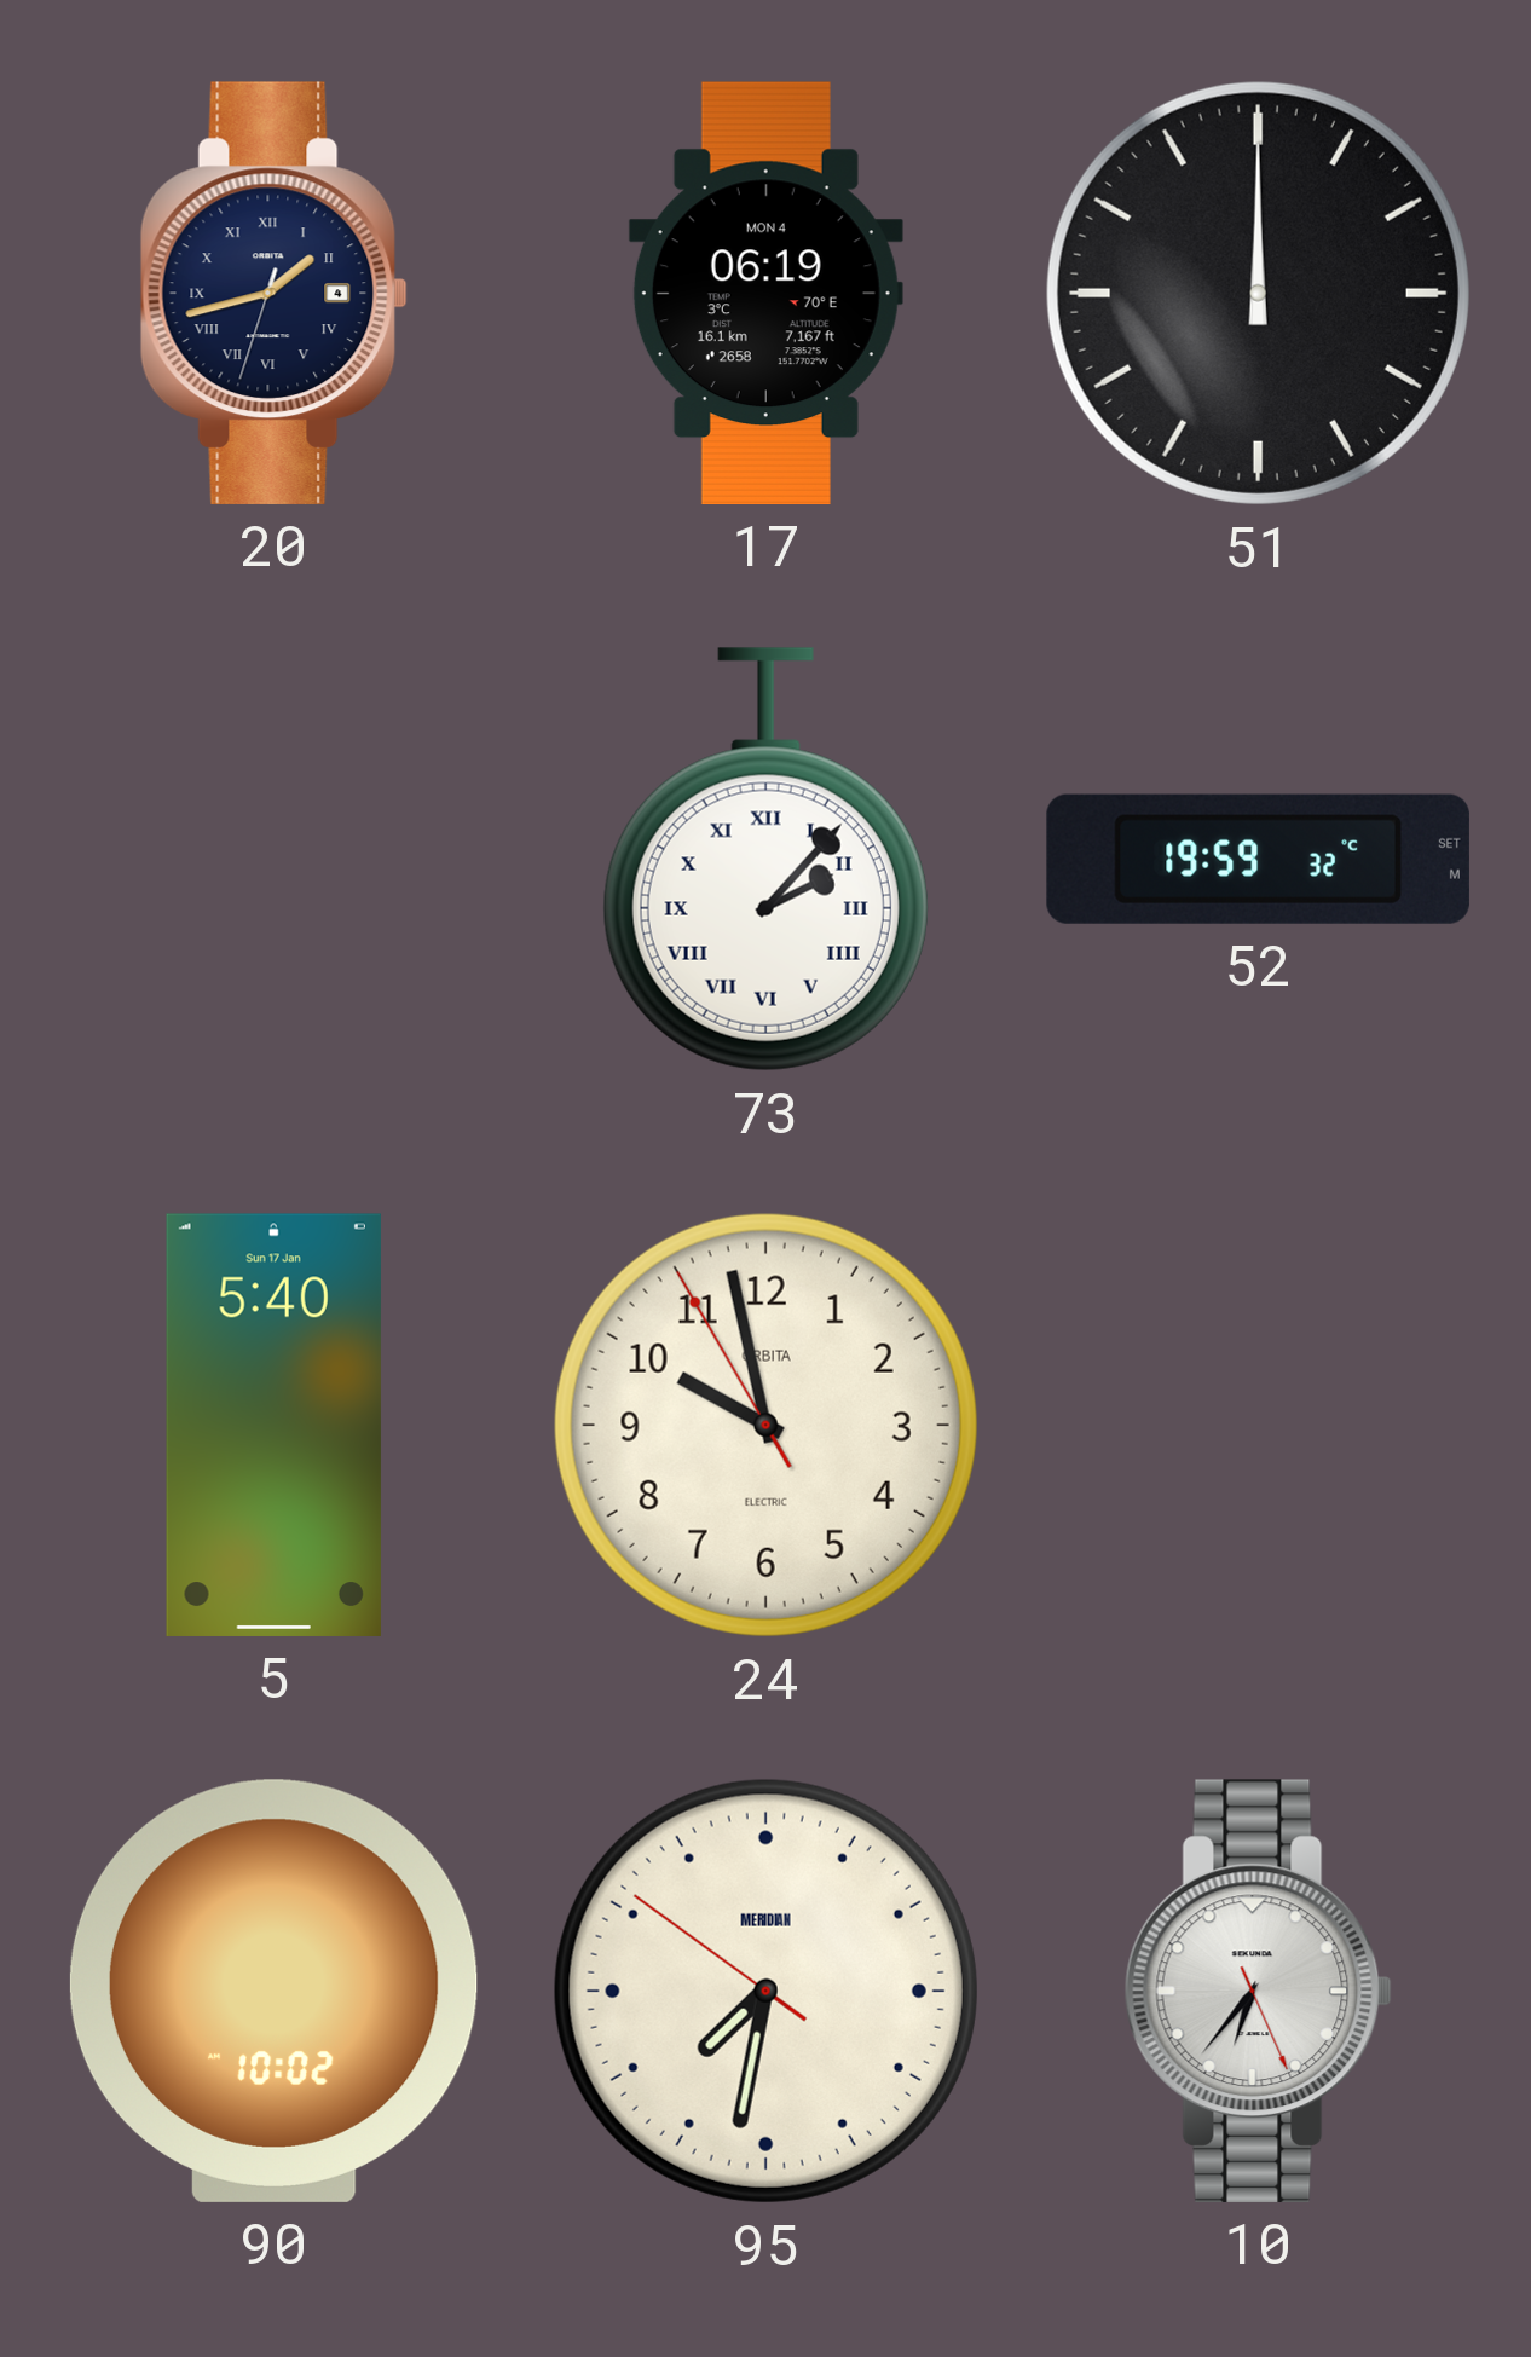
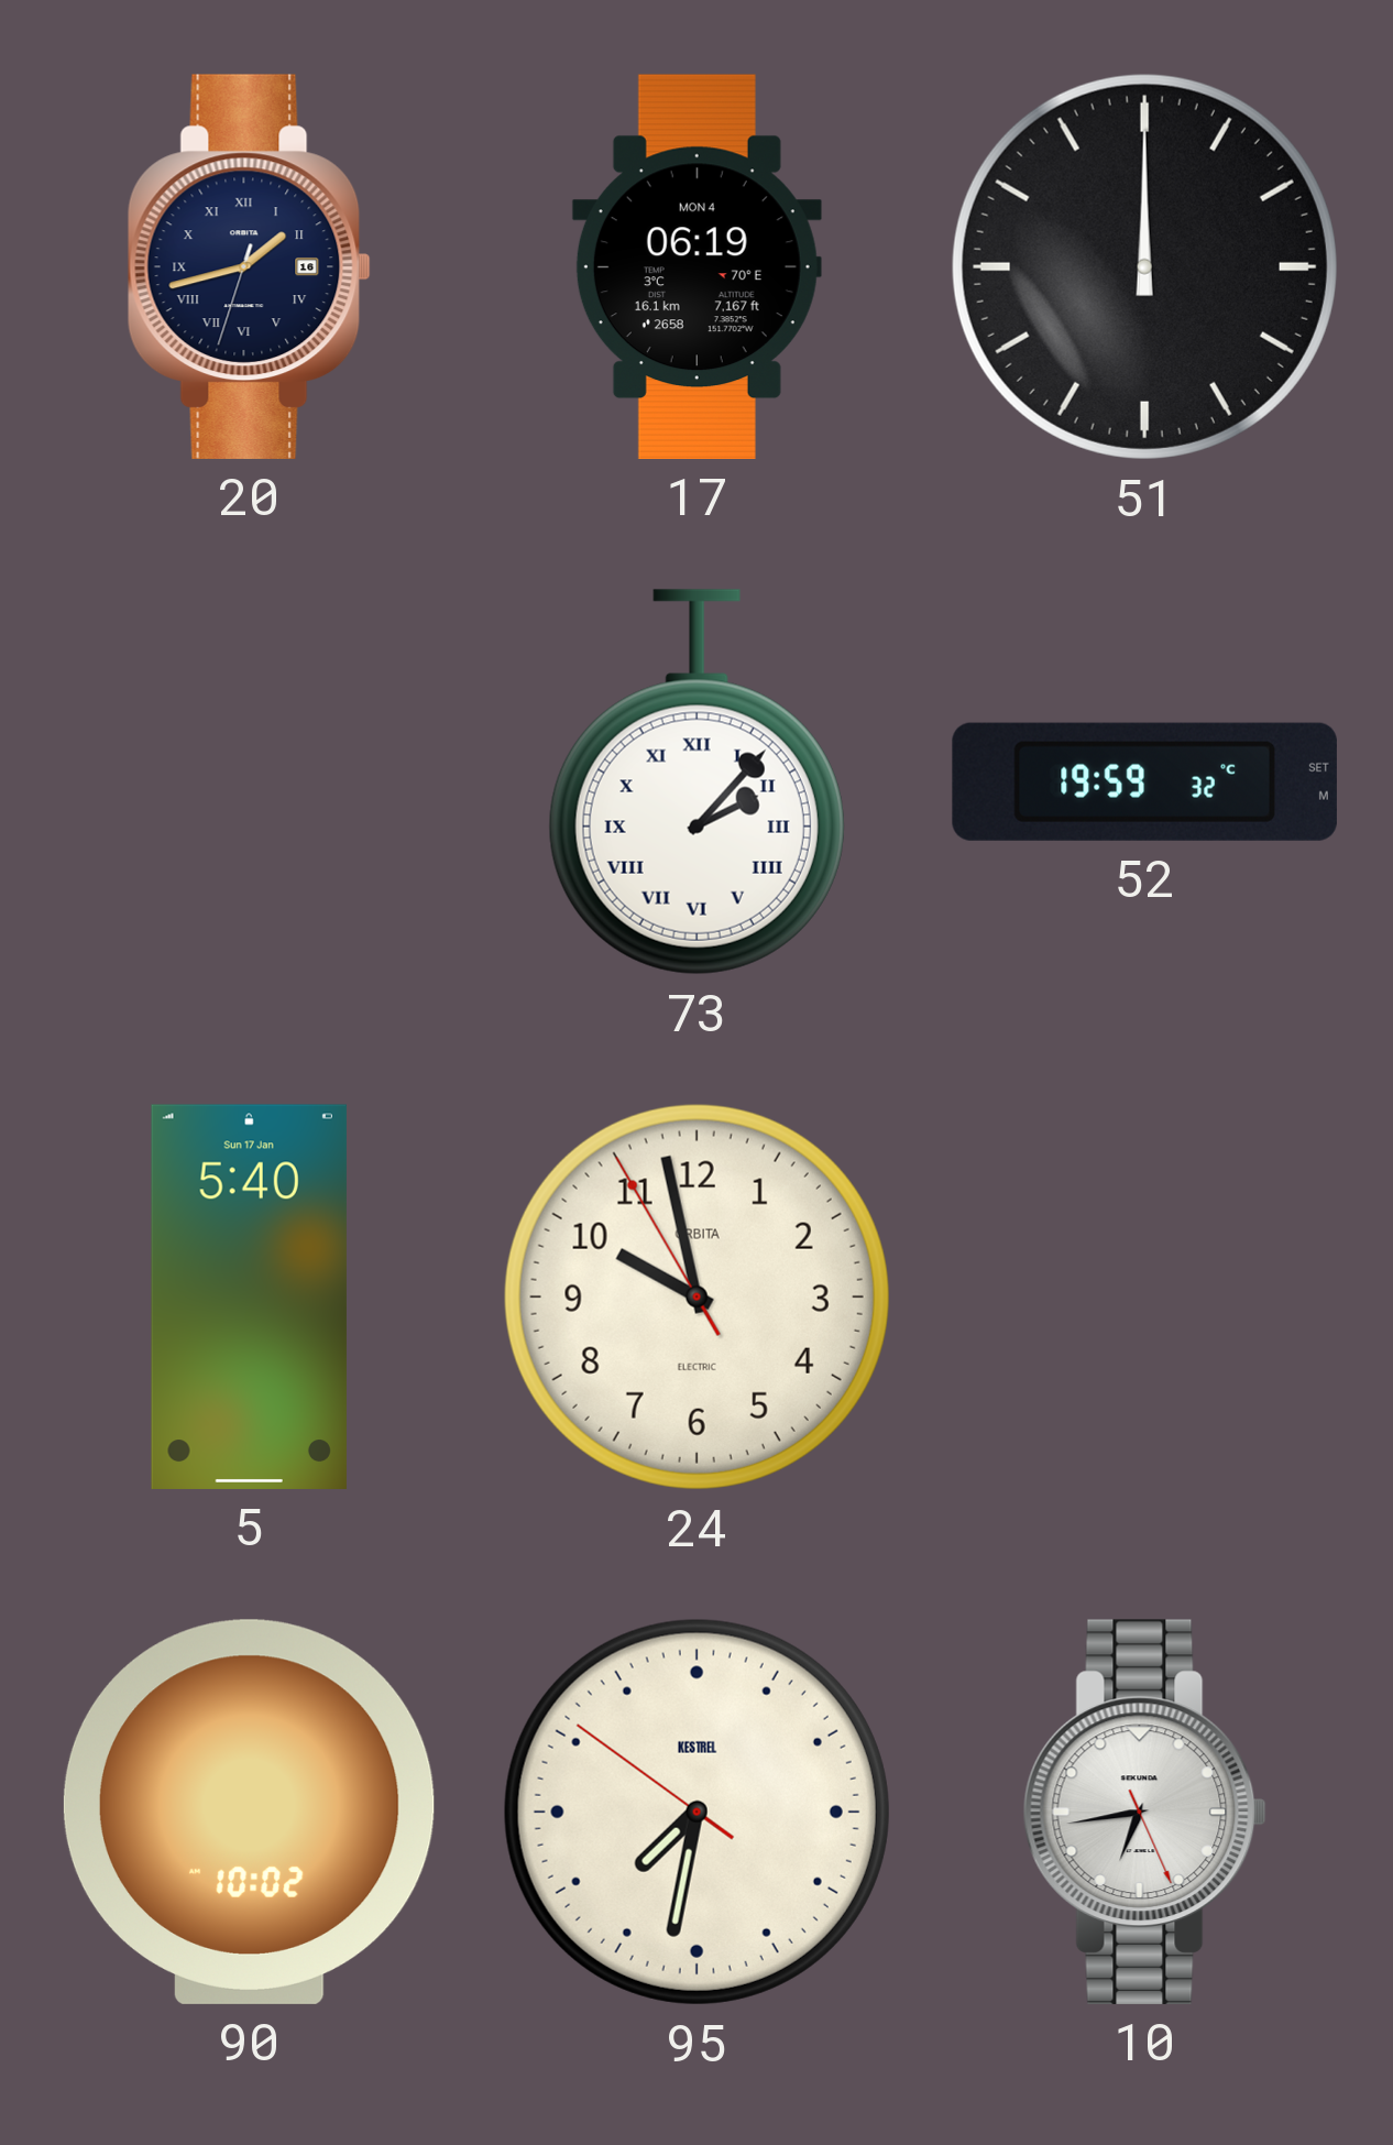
20 date: 4 -> 16 (249, 266)
95 brand: MERIDIAN -> KESTREL (696, 1812)
10: 6:36 -> 6:43 (1144, 1812)
